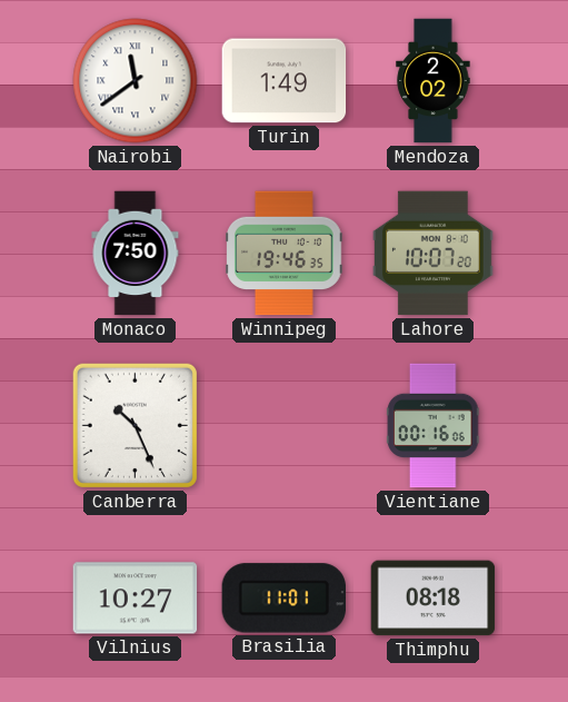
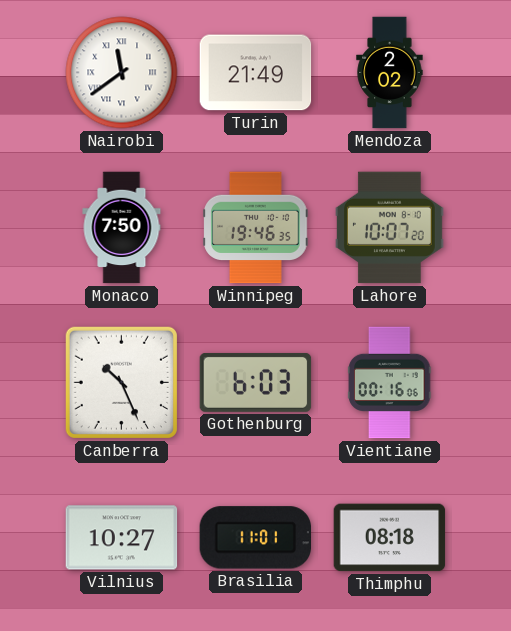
Turin: 1:49 -> 21:49 (256, 73)
Gothenburg: none -> 6:03 (256, 382)
